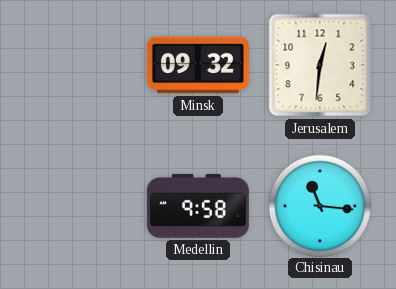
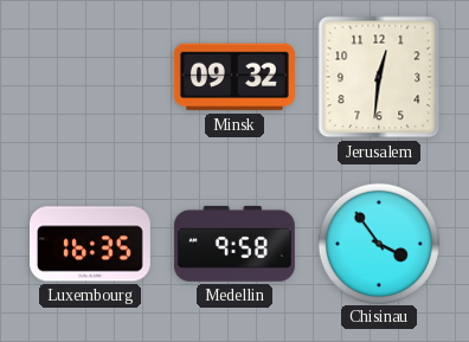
Luxembourg: none -> 16:35 (90, 244)
Chisinau: 11:16 -> 3:54 (378, 243)
